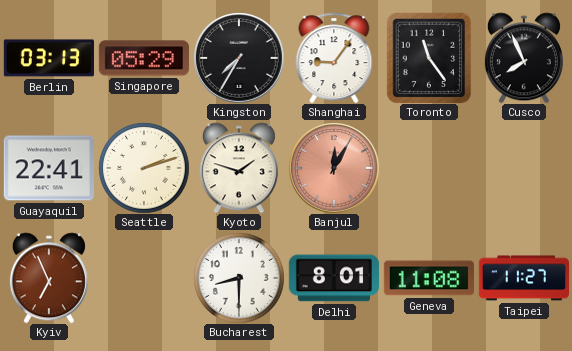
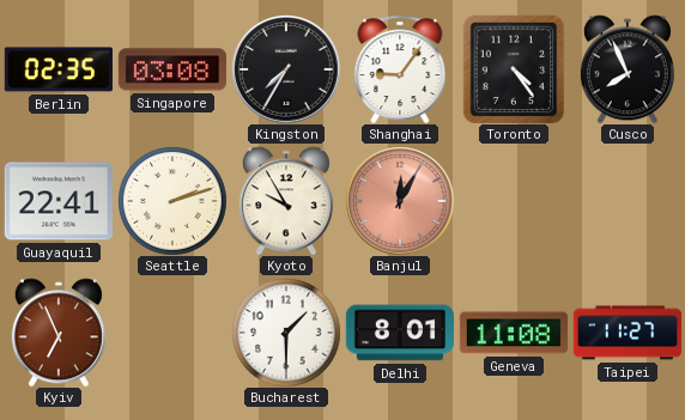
Berlin: 03:13 -> 02:35 (59, 69)
Singapore: 05:29 -> 03:08 (172, 69)
Toronto: 11:24 -> 4:24 (514, 69)
Kyoto: 1:48 -> 9:55 (286, 201)
Bucharest: 8:30 -> 1:30 (286, 333)
